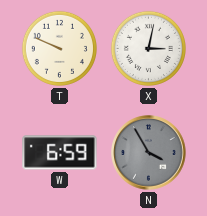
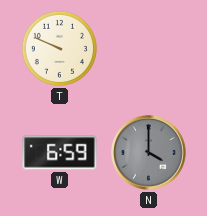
X: 3:02 -> none (148, 48)
N: 3:55 -> 4:00 (149, 153)
